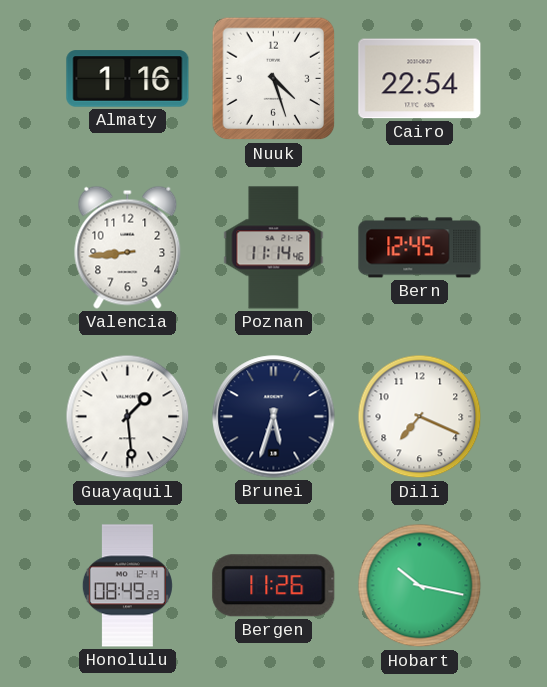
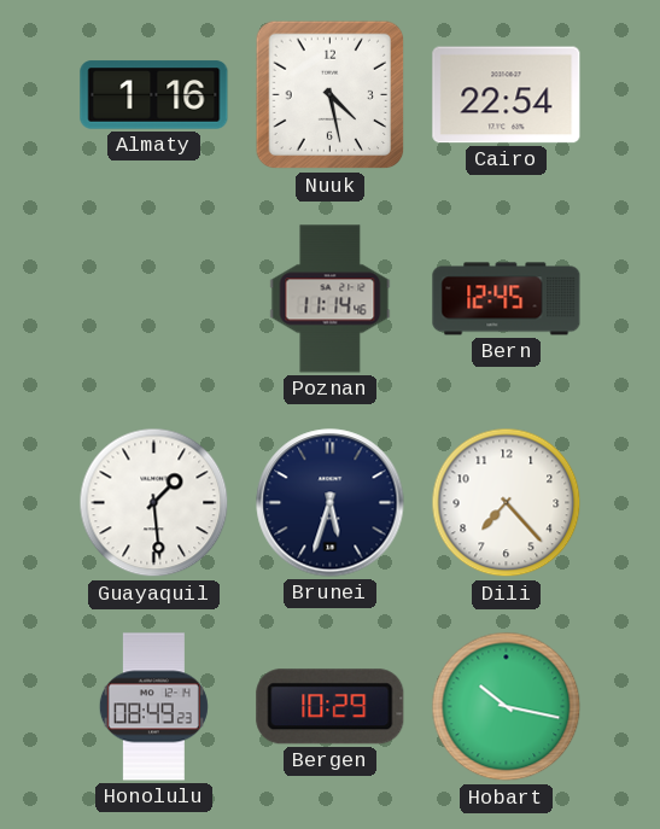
Nuuk: 4:27 -> 4:28 (331, 95)
Valencia: 8:44 -> none (128, 247)
Dili: 7:19 -> 7:23 (507, 503)
Bergen: 11:26 -> 10:29 (331, 707)
